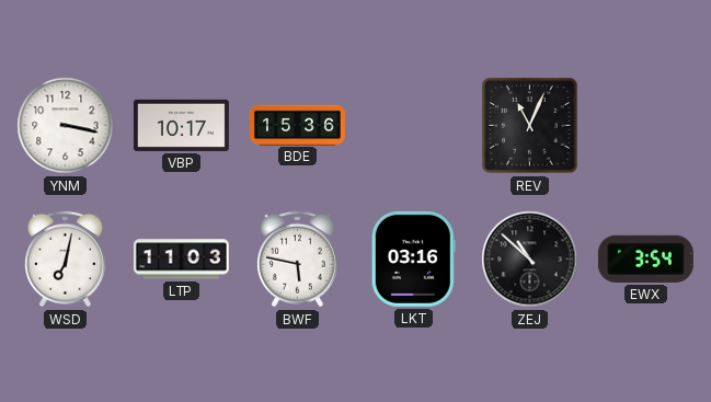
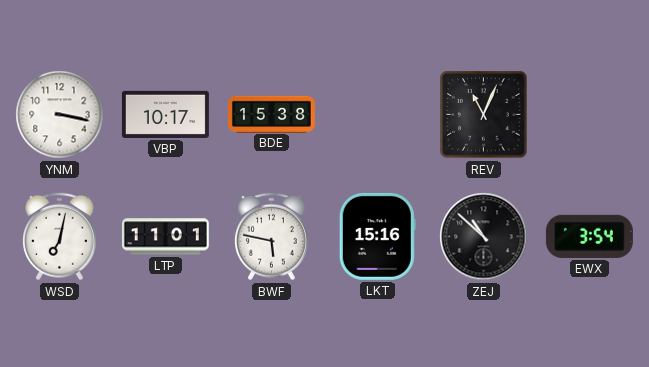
BDE: 15:36 -> 15:38 (271, 114)
LTP: 11:03 -> 11:01 (165, 237)
LKT: 03:16 -> 15:16 (377, 236)
